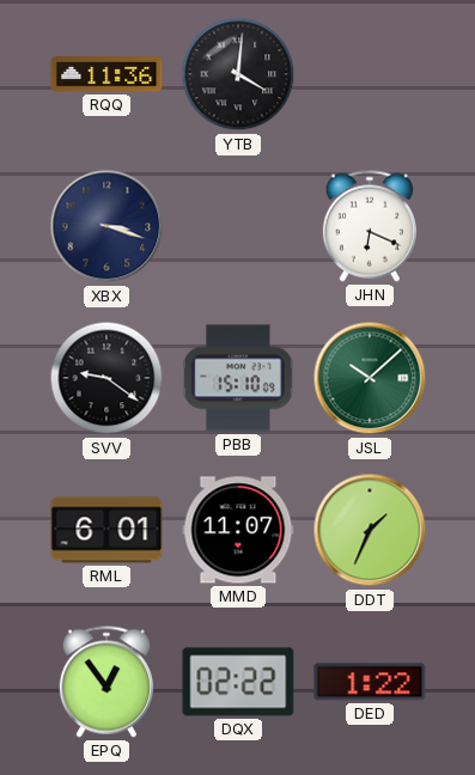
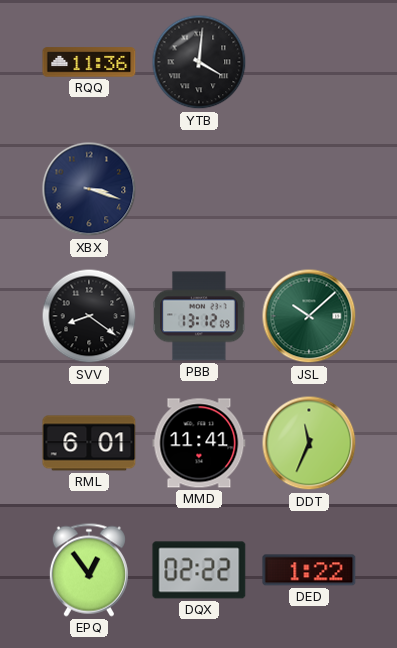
JHN: 6:19 -> none (370, 226)
SVV: 9:21 -> 8:21 (89, 316)
PBB: 15:10 -> 13:12 (199, 316)
MMD: 11:07 -> 11:41 (199, 443)
DDT: 1:34 -> 11:34 (309, 443)
